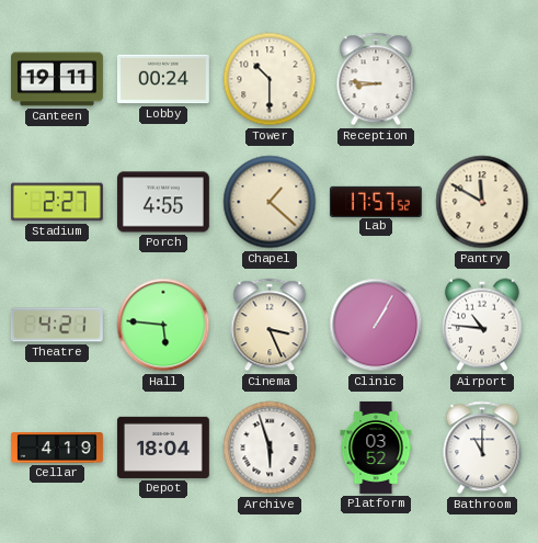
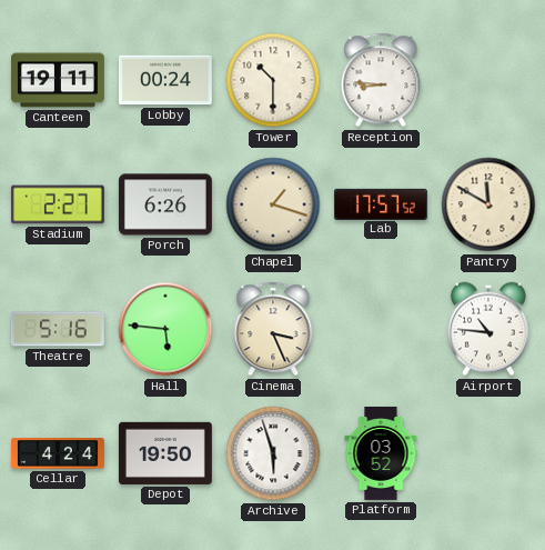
Porch: 4:55 -> 6:26 (165, 204)
Chapel: 1:22 -> 1:18 (273, 204)
Theatre: 4:21 -> 5:16 (58, 329)
Clinic: 1:05 -> none (376, 325)
Cellar: 4:19 -> 4:24 (58, 453)
Depot: 18:04 -> 19:50 (165, 453)
Bathroom: 11:00 -> none (482, 448)
